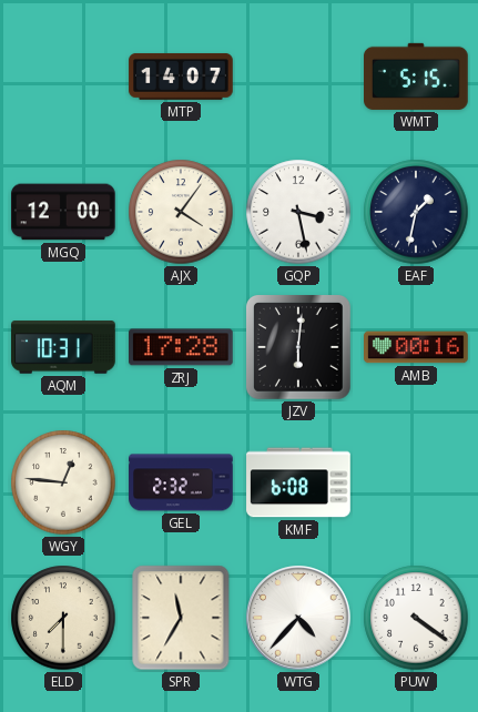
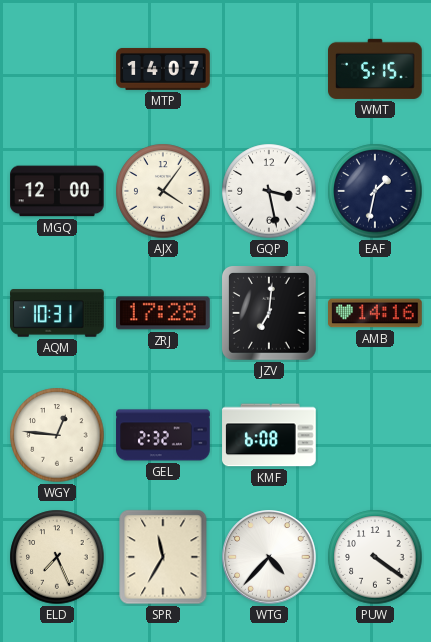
JZV: 6:01 -> 7:01 (270, 314)
AMB: 00:16 -> 14:16 (376, 313)
ELD: 7:30 -> 7:26 (57, 557)
